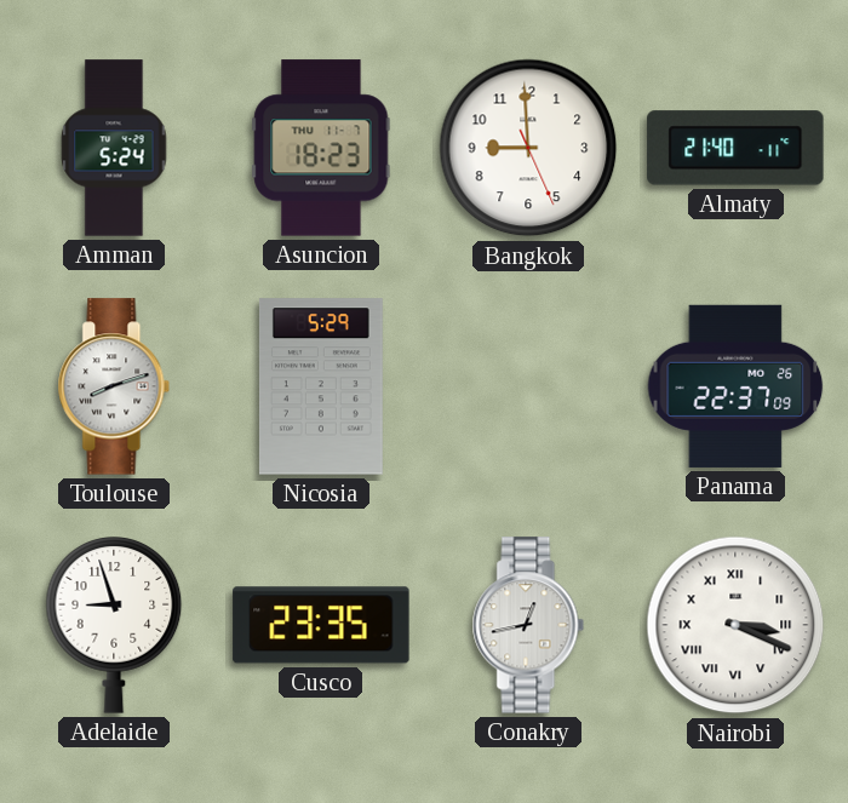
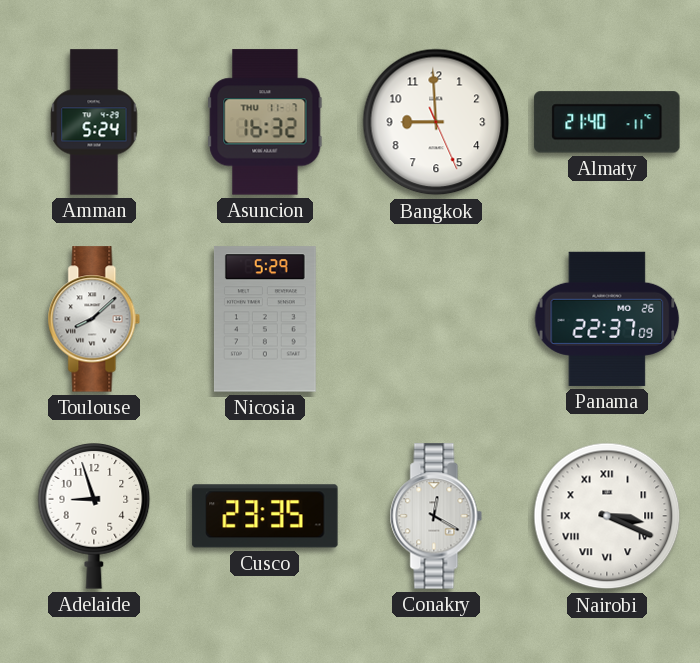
Asuncion: 18:23 -> 16:32 (265, 122)
Toulouse: 8:12 -> 8:08 (94, 319)
Conakry: 12:43 -> 12:20 (436, 516)
